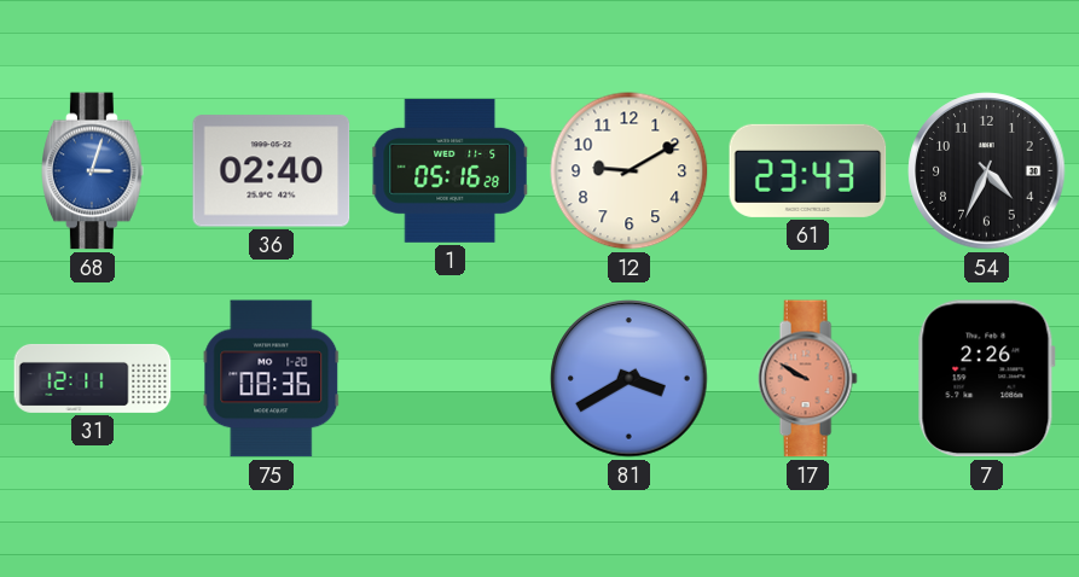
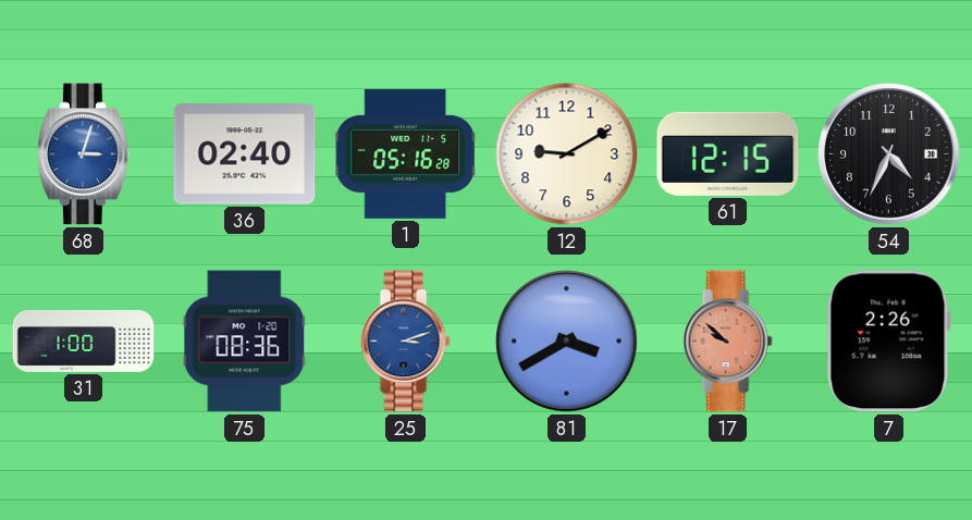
61: 23:43 -> 12:15 (728, 153)
31: 12:11 -> 1:00 (84, 341)
25: none -> 3:12 (405, 342)
17: 9:50 -> 9:52 (727, 342)
